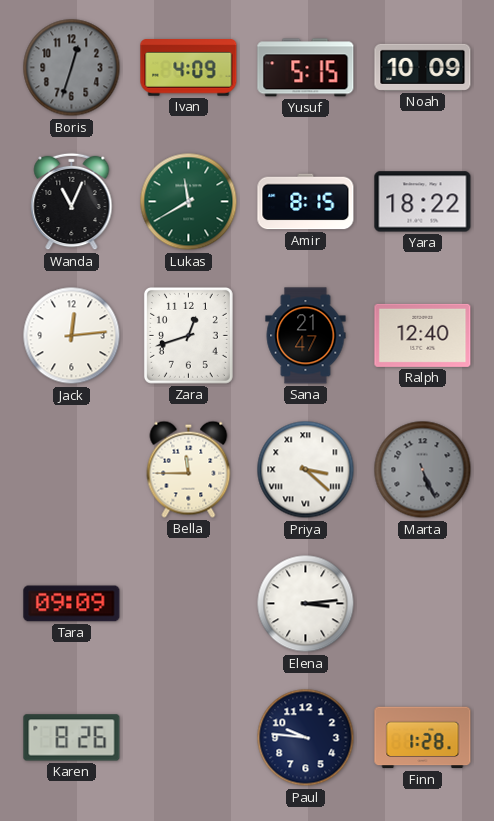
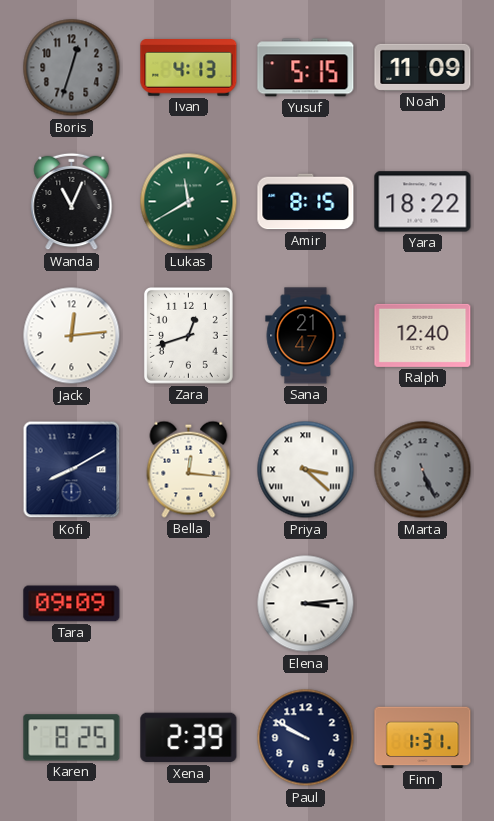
Ivan: 4:09 -> 4:13 (189, 68)
Noah: 10:09 -> 11:09 (423, 67)
Kofi: none -> 8:10 (72, 470)
Bella: 11:45 -> 12:16 (189, 469)
Karen: 8:26 -> 8:25 (72, 738)
Xena: none -> 2:39 (189, 738)
Paul: 9:46 -> 9:50 (306, 738)
Finn: 1:28 -> 1:31 (423, 738)
